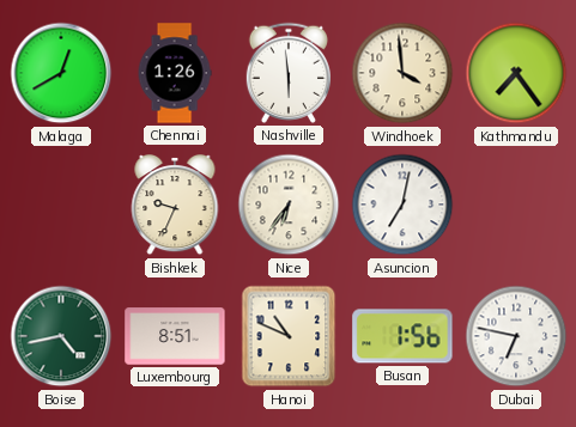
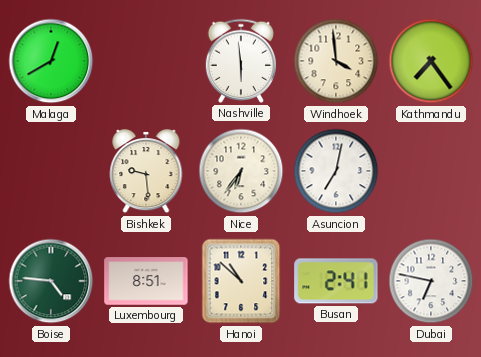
Chennai: 1:26 -> none (175, 73)
Bishkek: 9:34 -> 9:29 (146, 172)
Boise: 4:43 -> 4:46 (51, 281)
Hanoi: 10:49 -> 10:52 (241, 281)
Busan: 1:56 -> 2:41 (336, 281)
